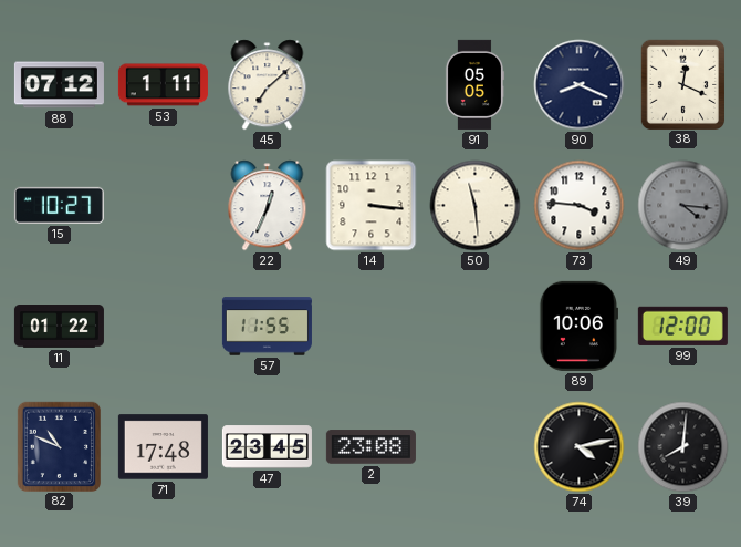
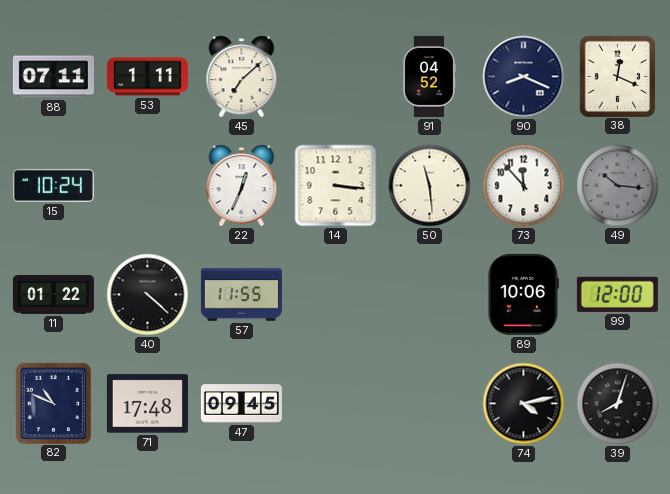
88: 07:12 -> 07:11 (53, 77)
91: 05:05 -> 04:52 (429, 76)
15: 10:27 -> 10:24 (53, 185)
73: 3:46 -> 11:53 (524, 186)
49: 4:16 -> 10:16 (618, 186)
40: none -> 4:22 (148, 295)
47: 23:45 -> 09:45 (241, 404)
2: 23:08 -> none (370, 447)
39: 8:01 -> 8:03 (618, 404)
